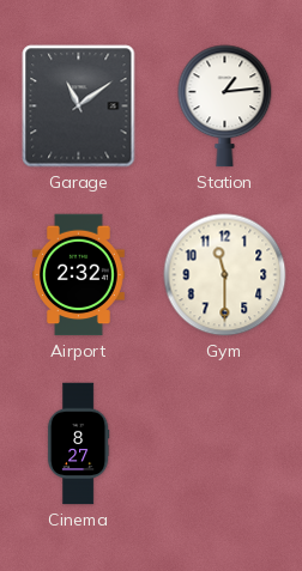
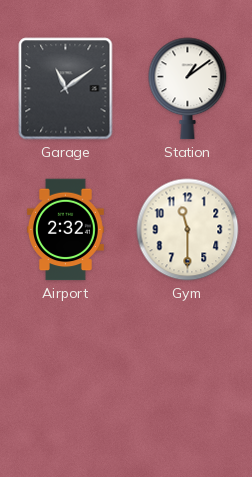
Station: 1:14 -> 1:09 (188, 89)
Cinema: 8:27 -> none (78, 444)
